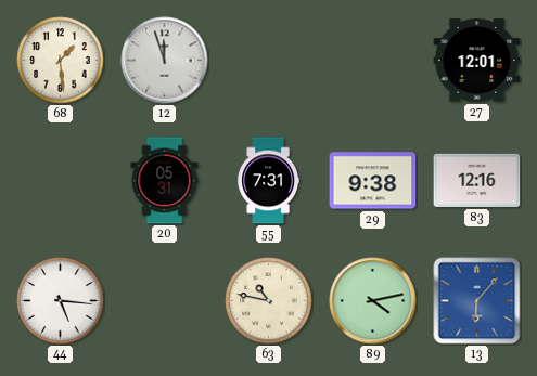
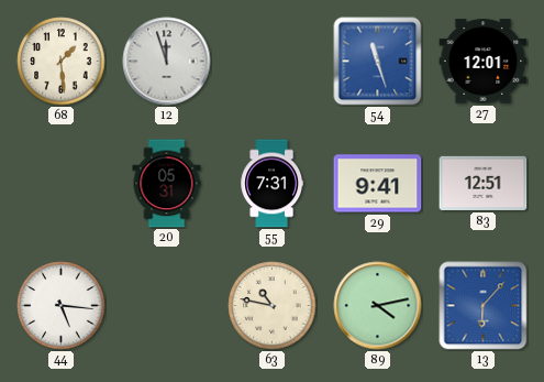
54: none -> 11:27 (378, 62)
29: 9:38 -> 9:41 (378, 184)
83: 12:16 -> 12:51 (484, 183)
